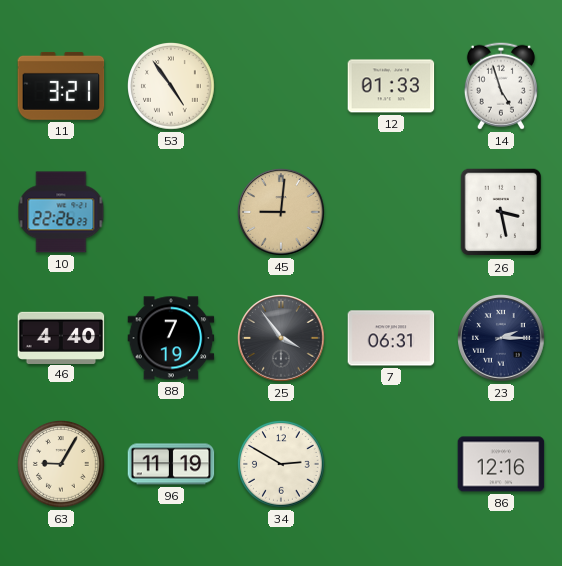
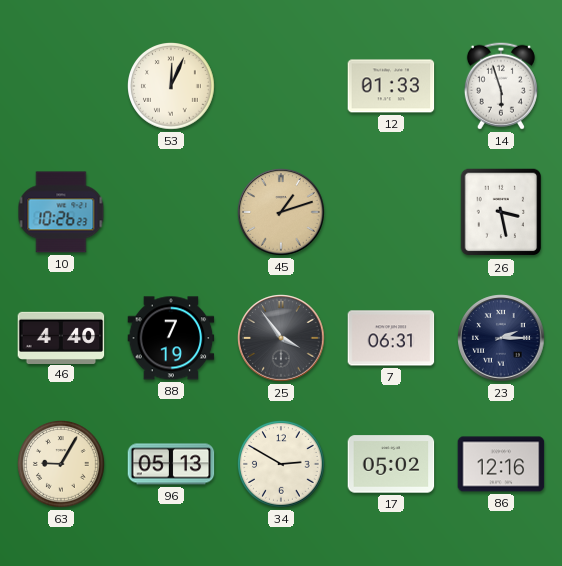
11: 3:21 -> none (61, 86)
53: 4:54 -> 12:04 (172, 87)
14: 4:57 -> 5:57 (501, 86)
10: 22:26 -> 10:26 (61, 212)
45: 9:01 -> 1:12 (281, 212)
96: 11:19 -> 05:13 (171, 464)
17: none -> 05:02 (391, 464)
